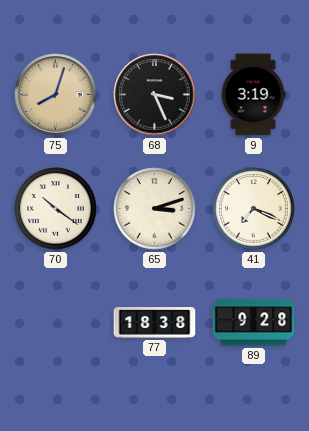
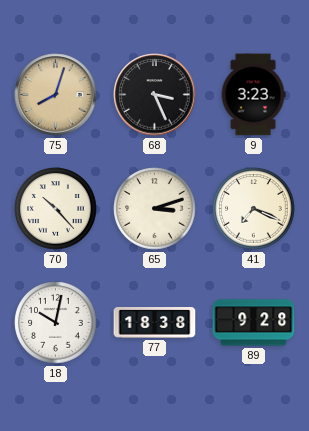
9: 3:19 -> 3:23 (253, 95)
70: 10:21 -> 10:23 (56, 209)
18: none -> 10:02 (56, 323)
